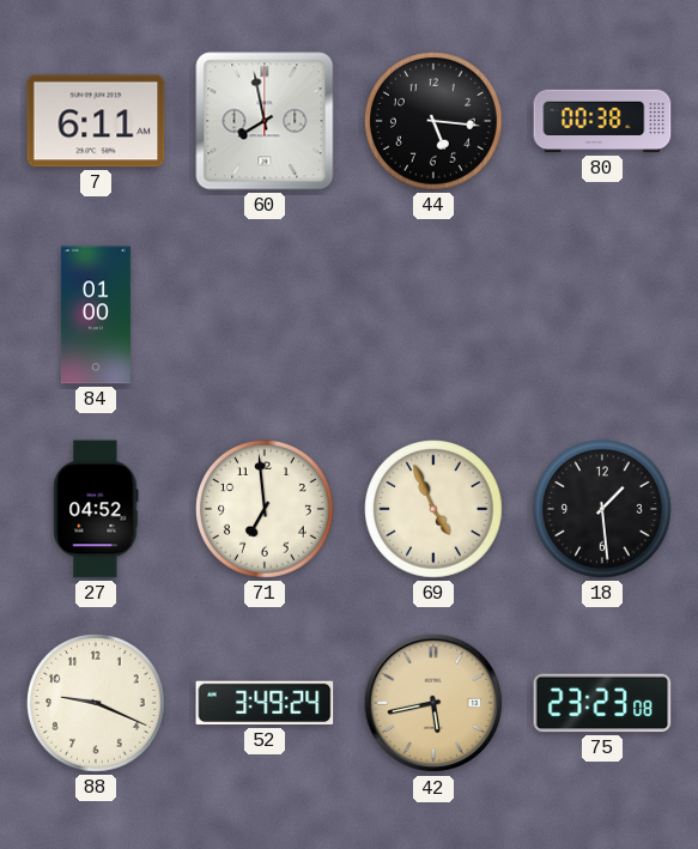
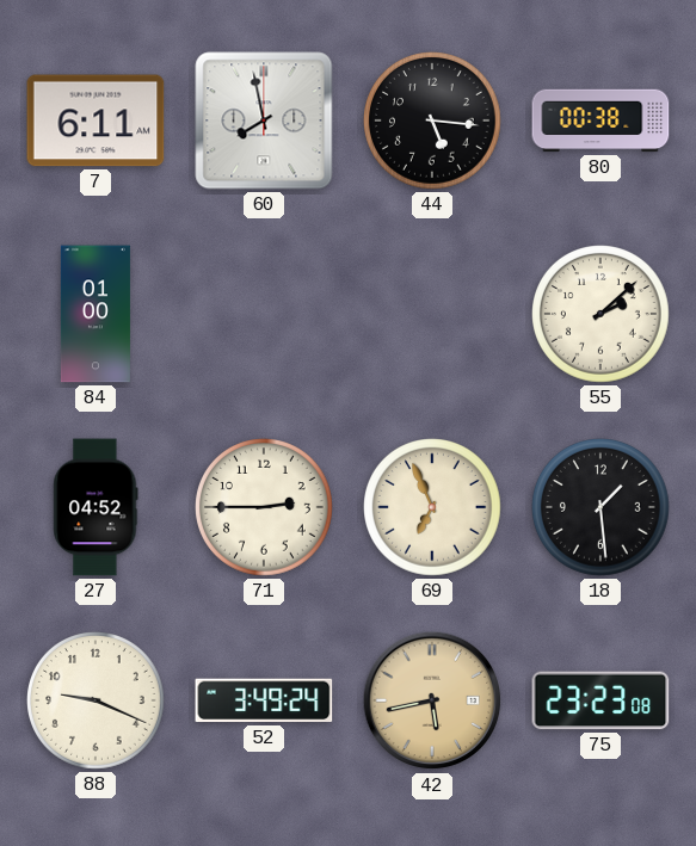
55: none -> 2:08 (602, 315)
71: 6:59 -> 2:45 (265, 508)
69: 4:56 -> 6:56 (433, 508)
